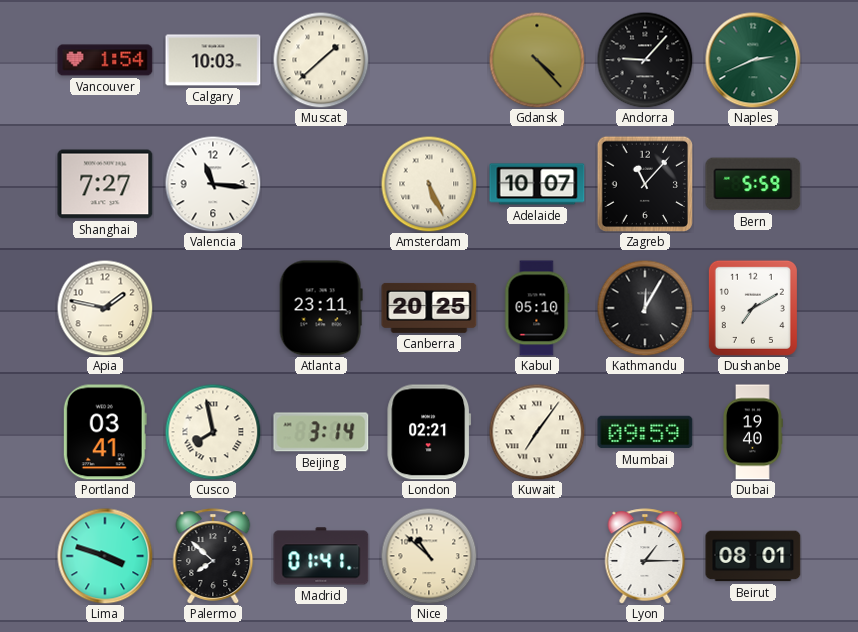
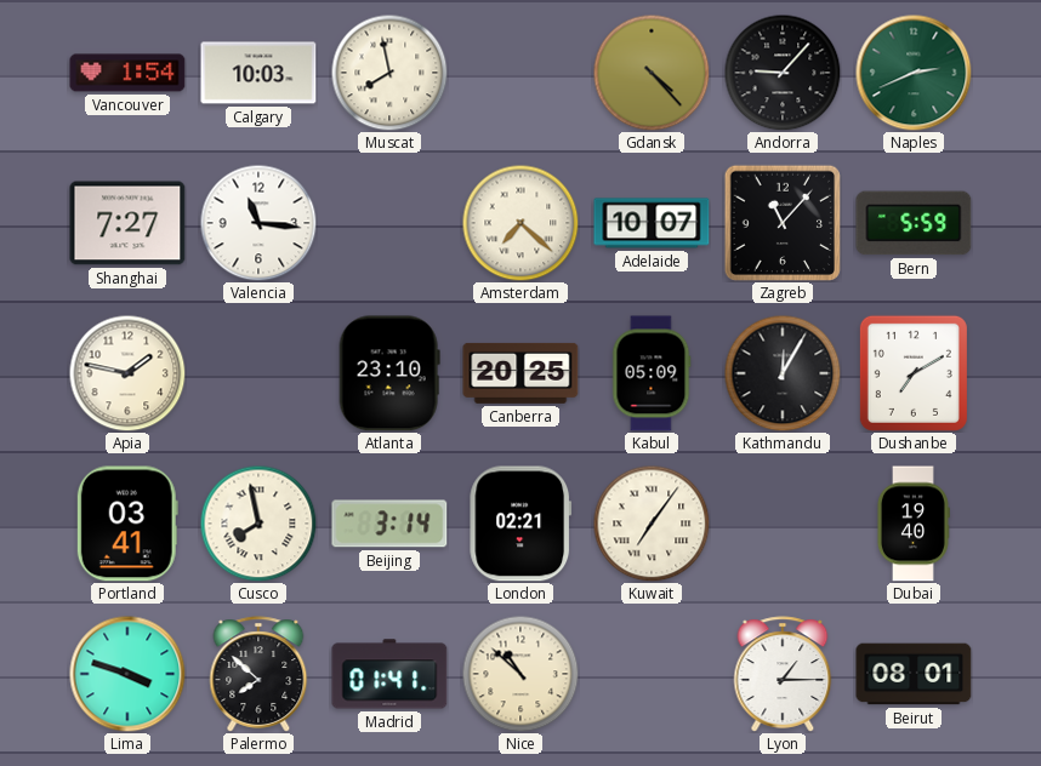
Muscat: 1:38 -> 7:58 (389, 73)
Amsterdam: 5:26 -> 7:22 (520, 223)
Atlanta: 23:11 -> 23:10 (389, 373)
Kabul: 05:10 -> 05:09 (652, 373)
Mumbai: 09:59 -> none (645, 432)
